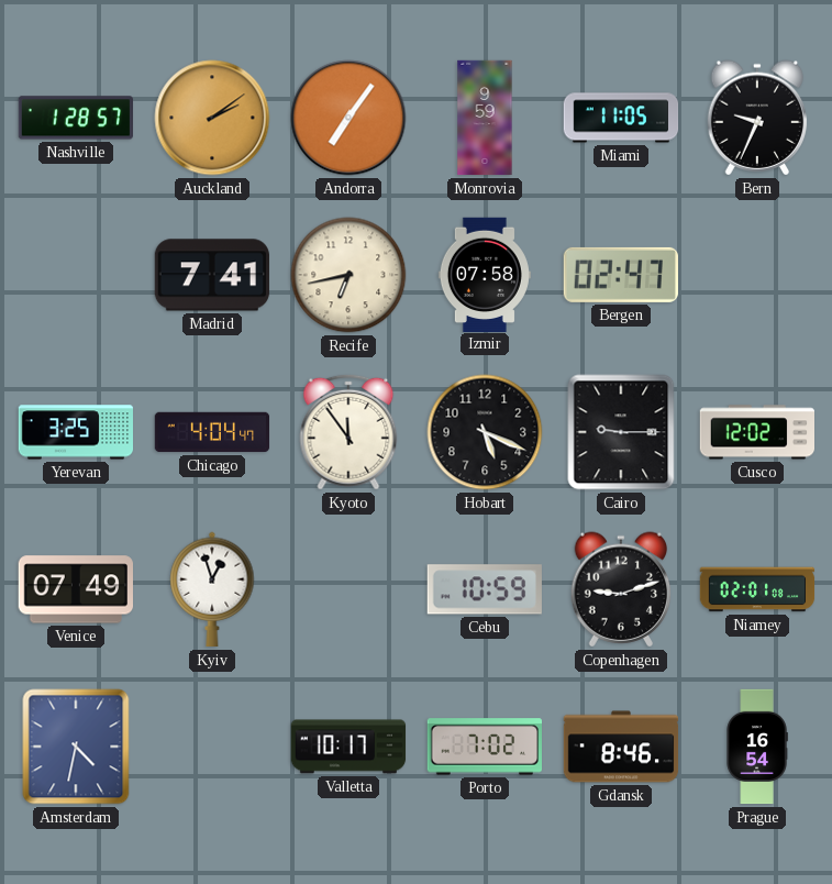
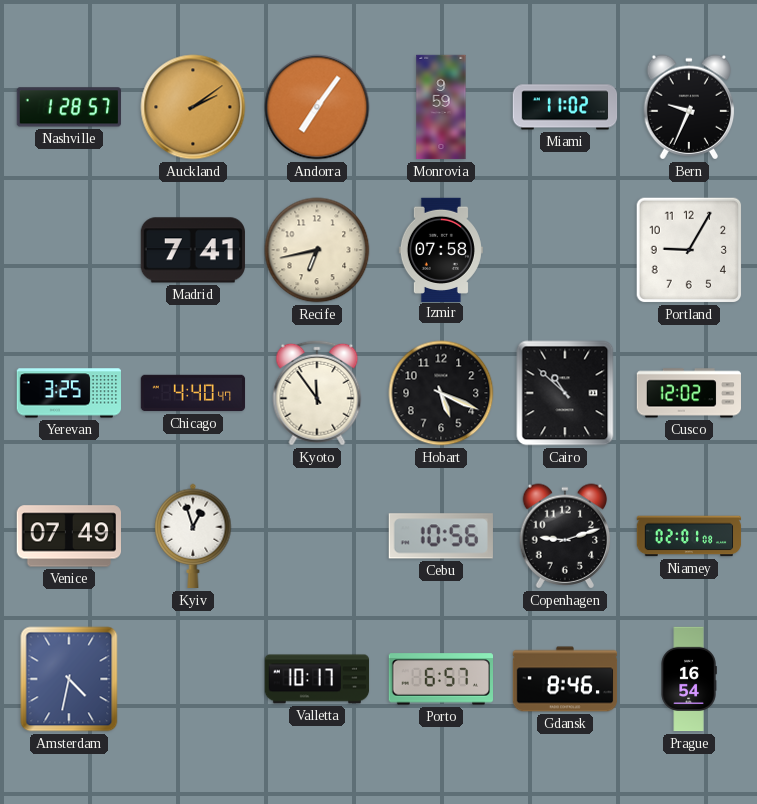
Miami: 11:05 -> 11:02 (565, 107)
Bergen: 02:47 -> none (621, 275)
Portland: none -> 9:05 (689, 250)
Chicago: 4:04 -> 4:40 (193, 393)
Cairo: 9:15 -> 10:52 (565, 393)
Cebu: 10:59 -> 10:56 (441, 536)
Porto: 7:02 -> 6:57 (440, 679)
